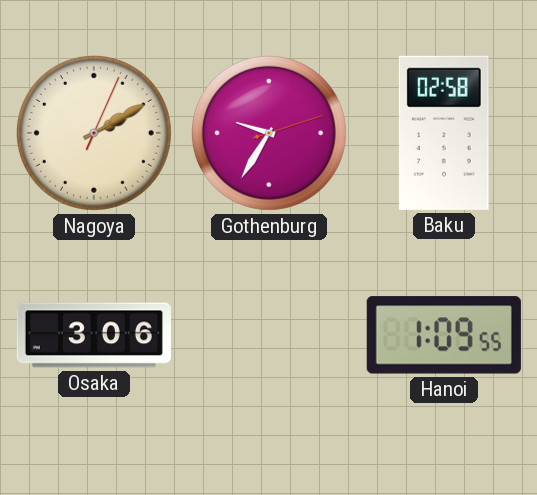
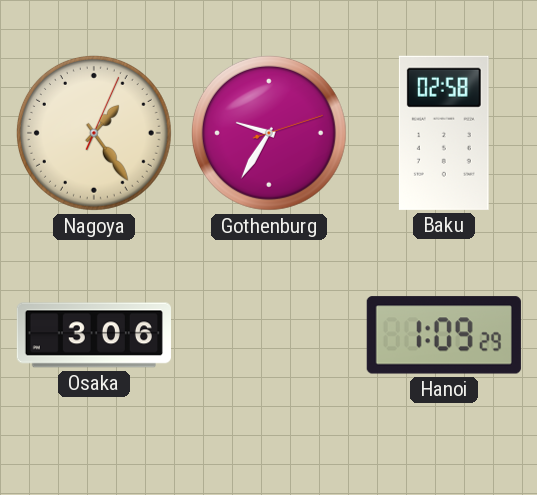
Nagoya: 2:10 -> 1:24 (94, 133)
Hanoi: 1:09:55 -> 1:09:29 (444, 335)
